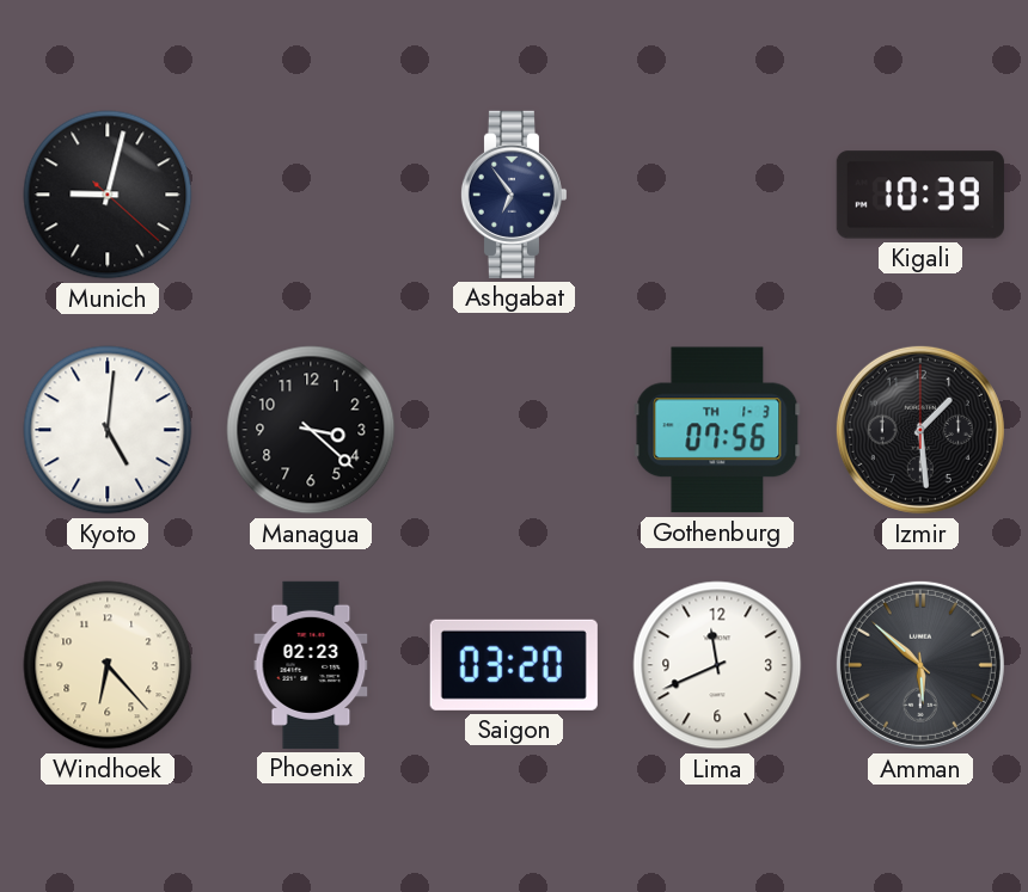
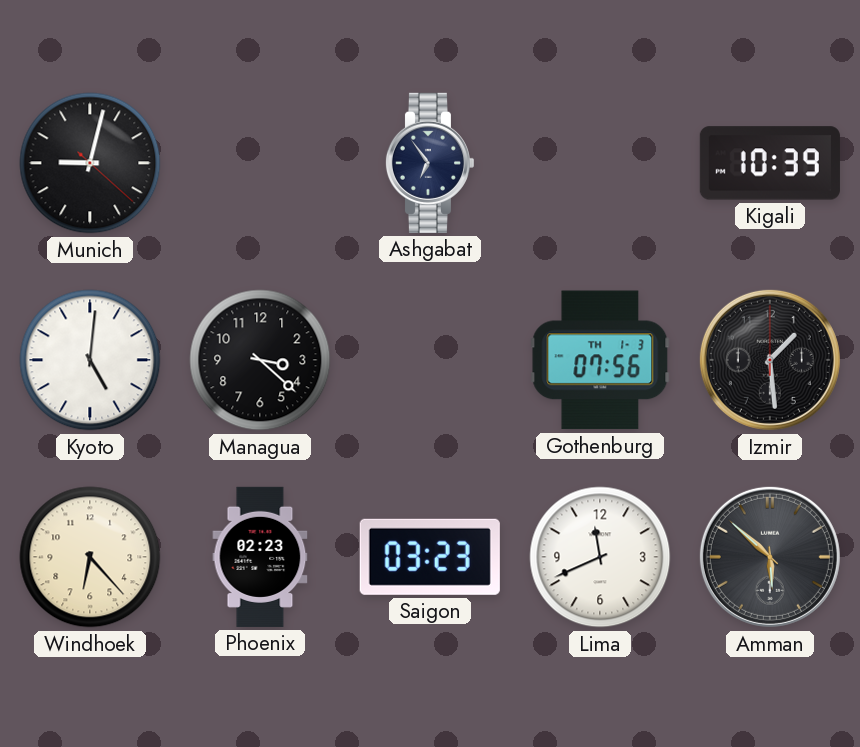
Saigon: 03:20 -> 03:23 (430, 557)
